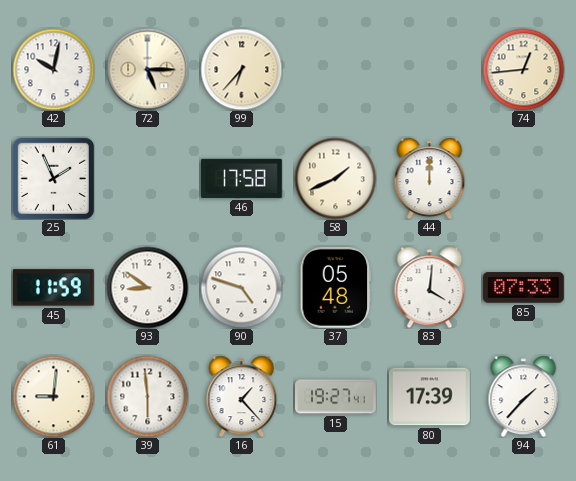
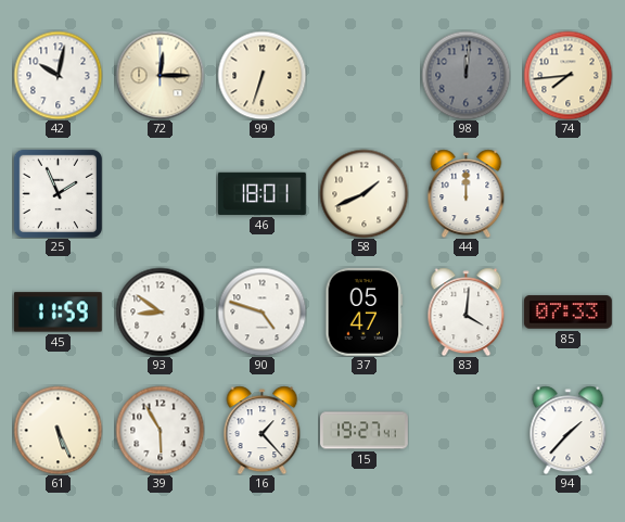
72: 5:15 -> 12:15 (160, 75)
99: 6:37 -> 6:33 (262, 75)
98: none -> 12:01 (465, 75)
74: 12:44 -> 7:44 (567, 75)
46: 17:58 -> 18:01 (262, 193)
37: 05:48 -> 05:47 (365, 311)
61: 9:01 -> 5:26 (58, 430)
39: 5:59 -> 5:55 (160, 430)
80: 17:39 -> none (429, 397)
